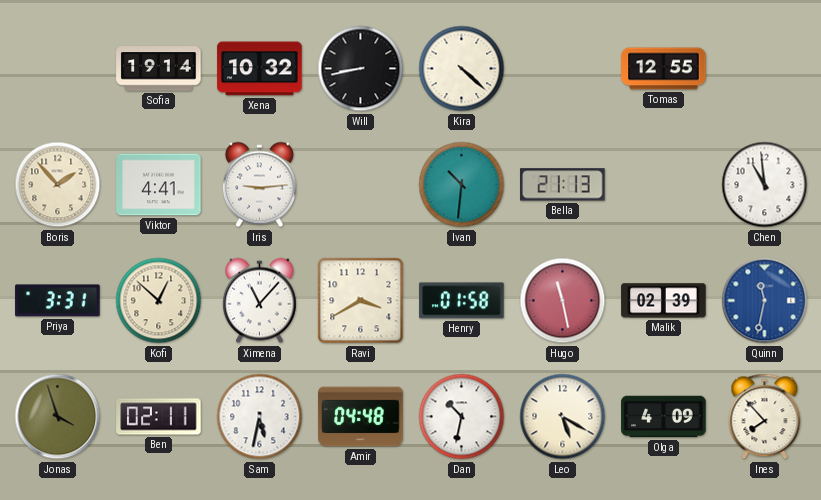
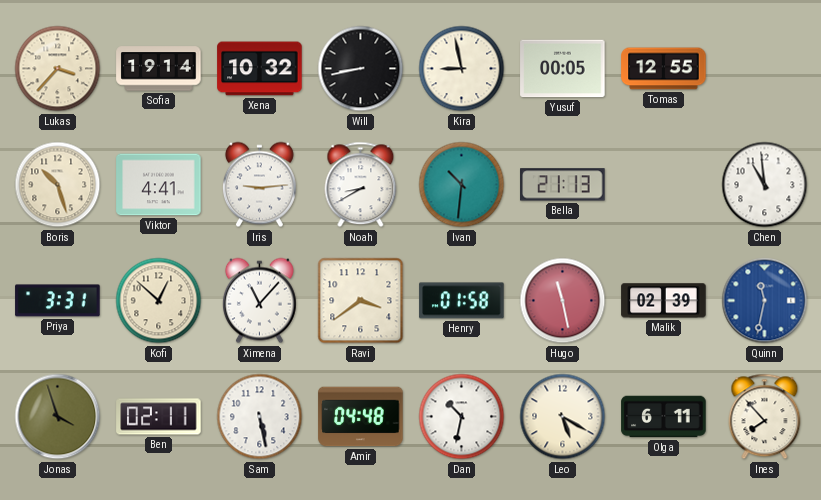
Lukas: none -> 3:37 (58, 69)
Kira: 4:22 -> 8:58 (462, 69)
Yusuf: none -> 00:05 (563, 69)
Boris: 1:53 -> 10:27 (58, 185)
Noah: none -> 8:40 (361, 185)
Ravi: 3:40 -> 3:39 (361, 301)
Sam: 5:32 -> 5:28 (260, 417)
Olga: 4:09 -> 6:11 (664, 417)
